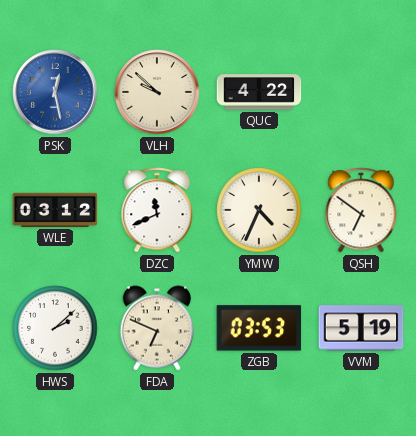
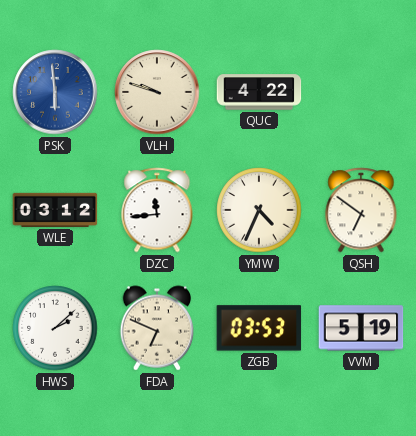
PSK: 12:28 -> 5:59 (55, 92)
VLH: 9:52 -> 9:48 (157, 92)
DZC: 11:41 -> 11:44 (157, 210)
